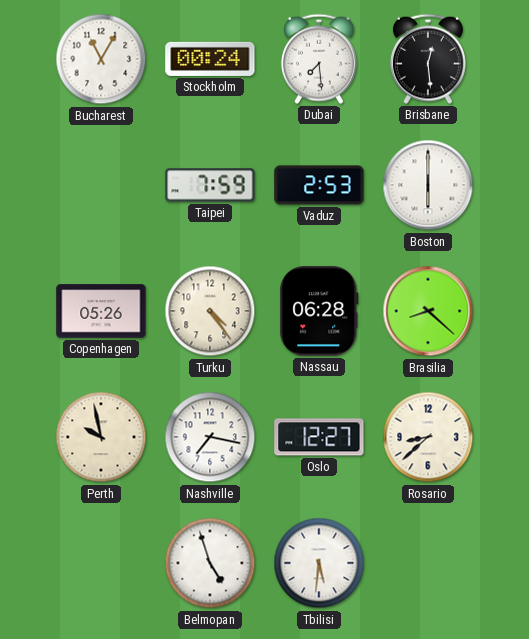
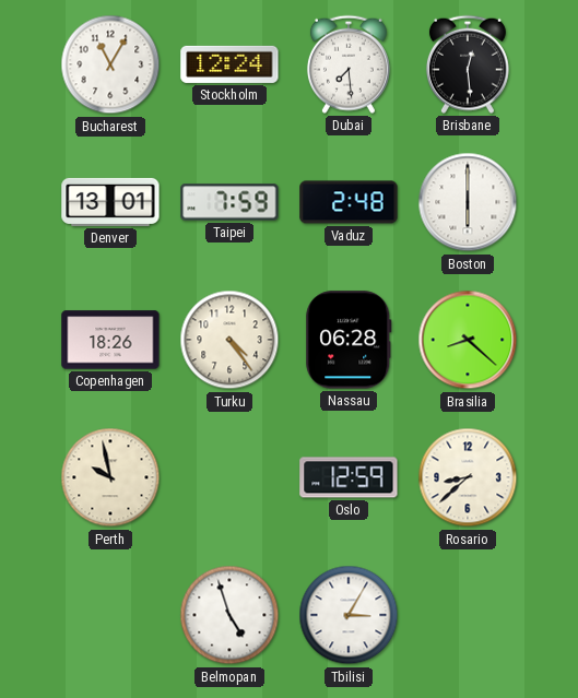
Stockholm: 00:24 -> 12:24 (229, 64)
Denver: none -> 13:01 (110, 202)
Vaduz: 2:53 -> 2:48 (349, 202)
Copenhagen: 05:26 -> 18:26 (110, 340)
Nashville: 7:17 -> none (210, 437)
Oslo: 12:27 -> 12:59 (349, 477)
Tbilisi: 5:31 -> 3:05 (349, 615)
